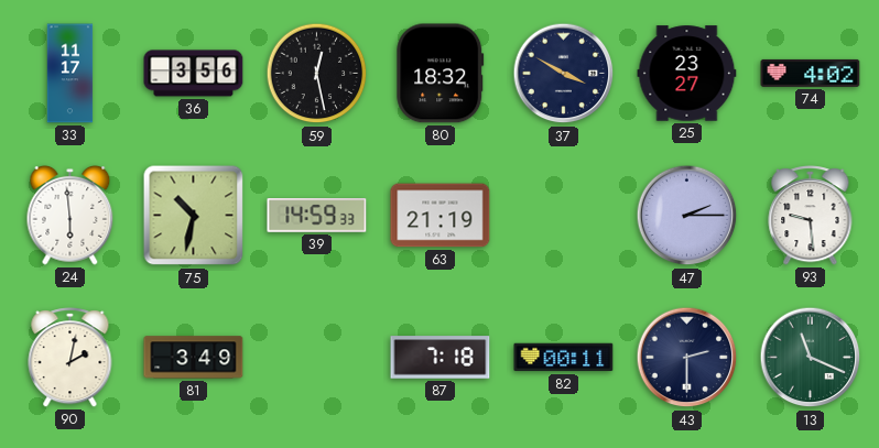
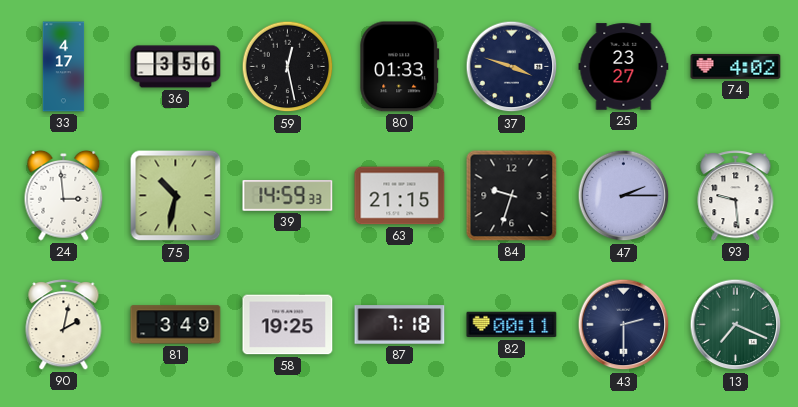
33: 11:17 -> 4:17 (64, 67)
80: 18:32 -> 01:33 (400, 67)
37: 3:50 -> 3:48 (512, 67)
24: 5:59 -> 2:59 (64, 196)
63: 21:19 -> 21:15 (400, 196)
84: none -> 9:33 (512, 196)
58: none -> 19:25 (288, 325)
13: 11:19 -> 7:19 (736, 325)
